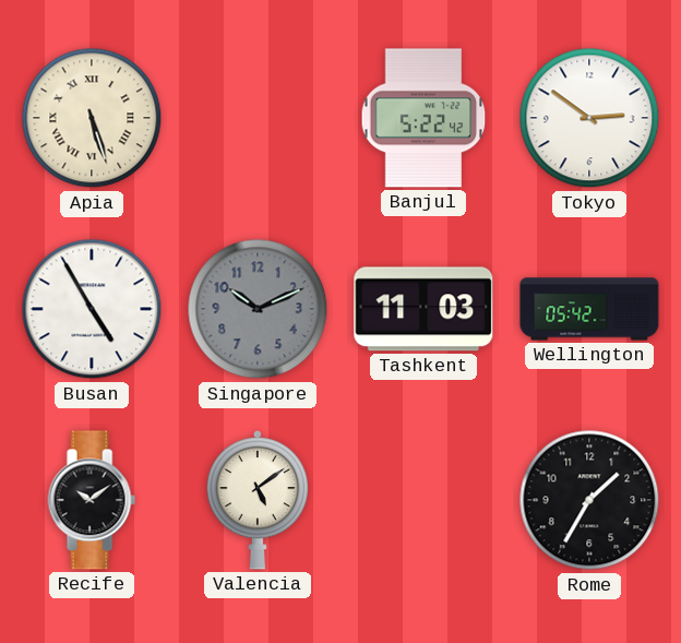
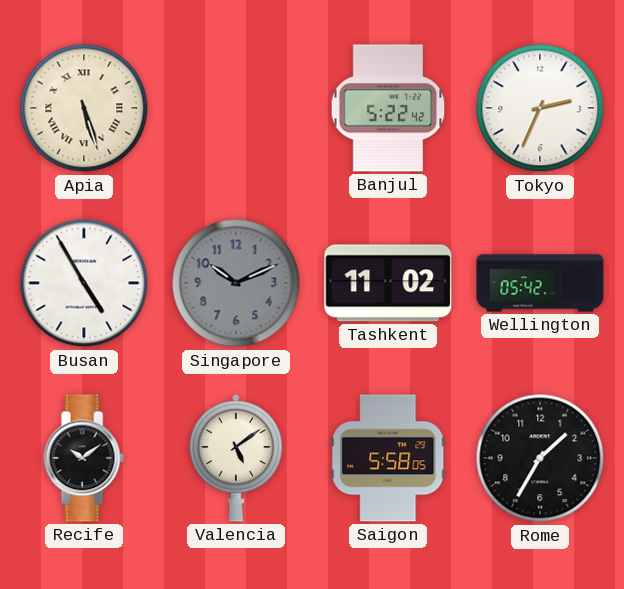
Tokyo: 2:51 -> 2:34 (540, 108)
Tashkent: 11:03 -> 11:02 (388, 283)
Saigon: none -> 5:58 (388, 458)
